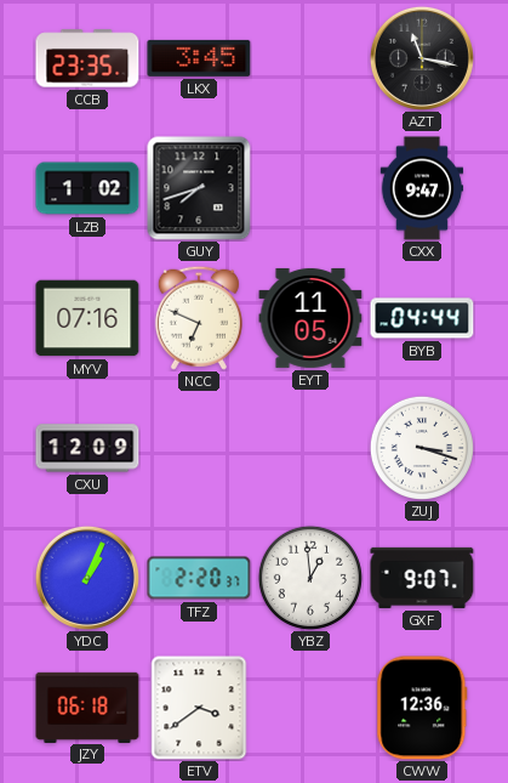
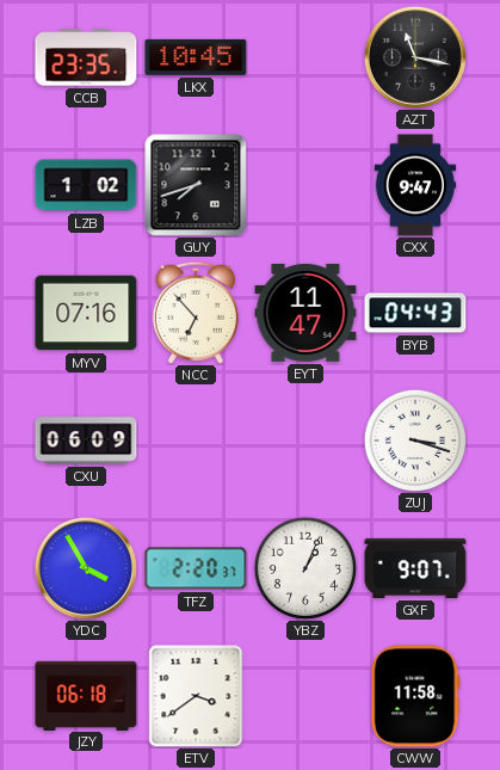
LKX: 3:45 -> 10:45 (196, 57)
NCC: 6:49 -> 6:53 (196, 313)
EYT: 11:05 -> 11:47 (305, 313)
BYB: 04:44 -> 04:43 (415, 313)
CXU: 12:09 -> 06:09 (86, 441)
YDC: 1:04 -> 3:55 (86, 568)
YBZ: 12:59 -> 1:04 (305, 568)
CWW: 12:36 -> 11:58 (415, 696)
